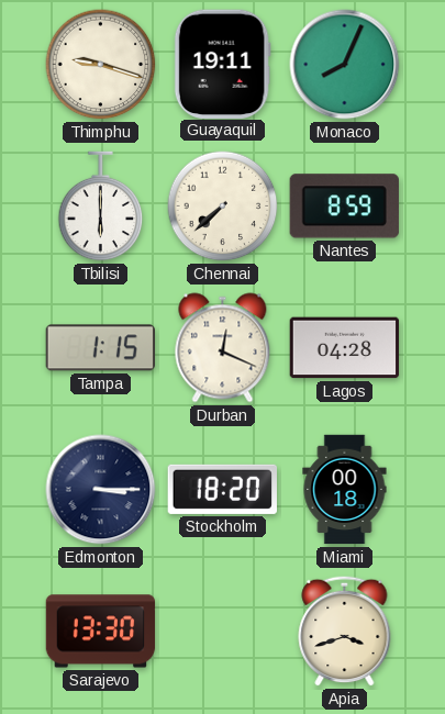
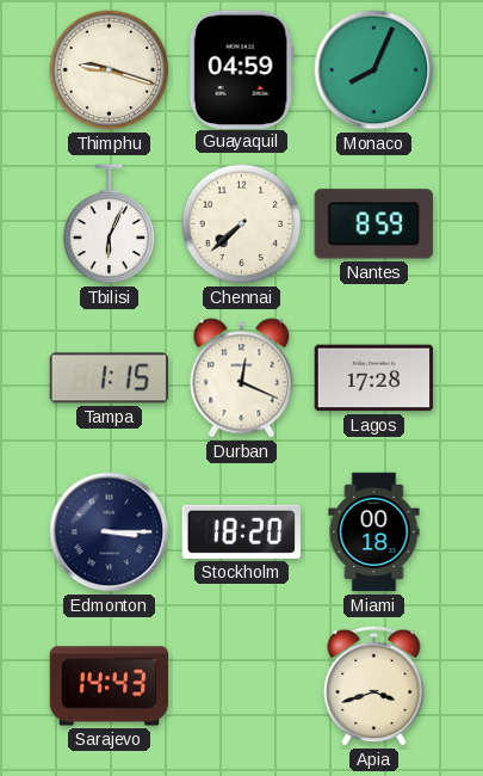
Guayaquil: 19:11 -> 04:59 (241, 69)
Tbilisi: 6:00 -> 6:04 (110, 224)
Lagos: 04:28 -> 17:28 (374, 378)
Sarajevo: 13:30 -> 14:43 (110, 686)
